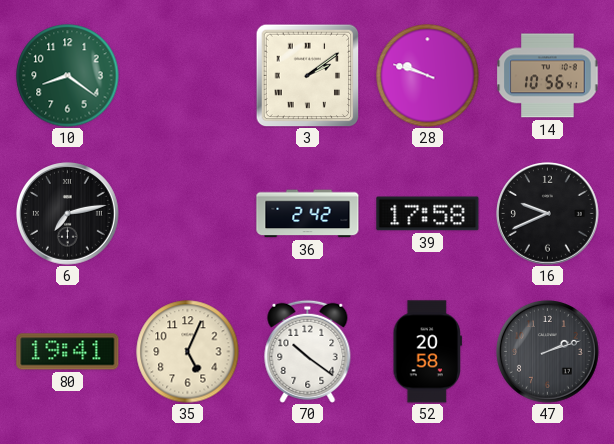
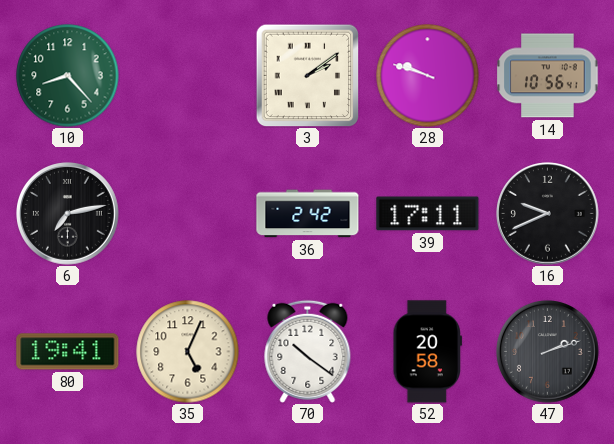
10: 8:21 -> 8:23 (68, 76)
39: 17:58 -> 17:11 (428, 214)
